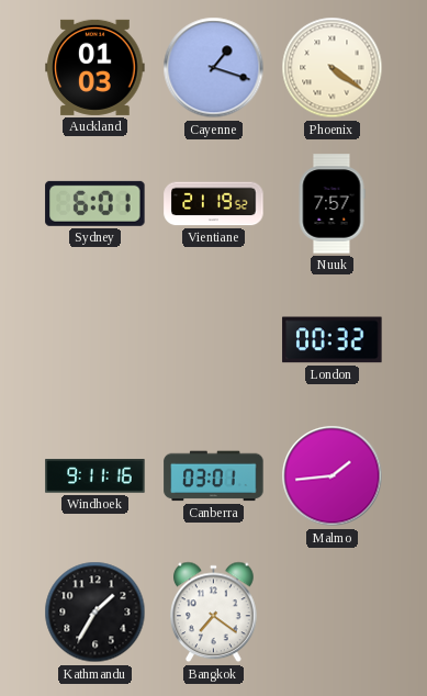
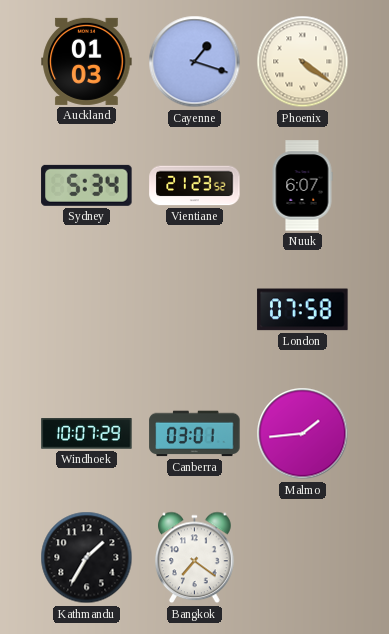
Sydney: 6:01 -> 5:34 (87, 185)
Vientiane: 21:19 -> 21:23 (195, 186)
Nuuk: 7:57 -> 6:07 (302, 186)
London: 00:32 -> 07:58 (303, 310)
Windhoek: 9:11 -> 10:07 (87, 434)
